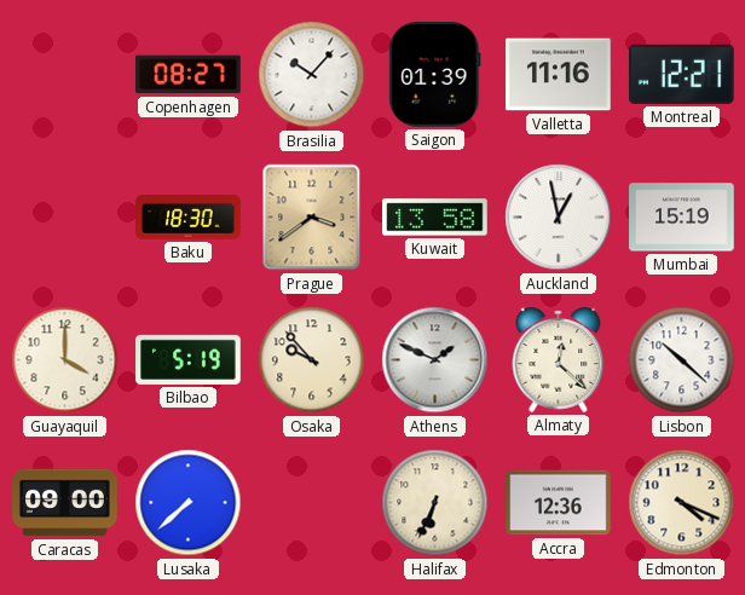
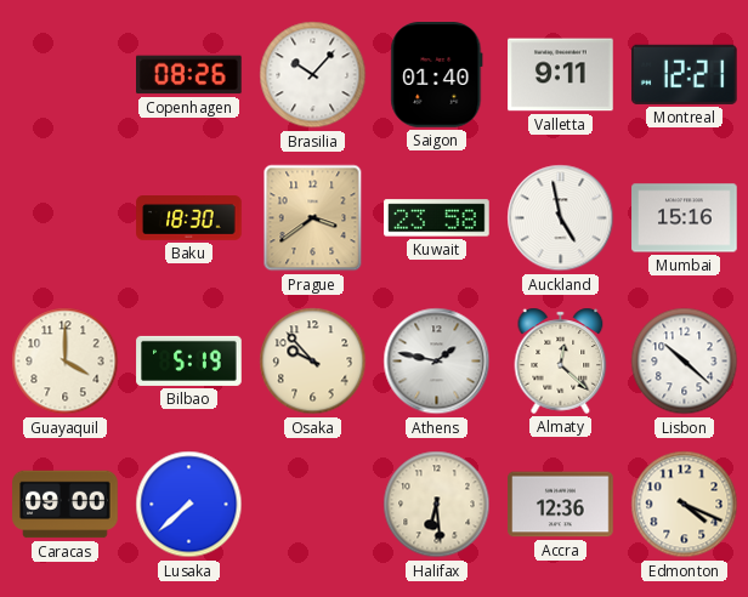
Copenhagen: 08:27 -> 08:26 (189, 75)
Saigon: 01:39 -> 01:40 (437, 75)
Valletta: 11:16 -> 9:11 (561, 75)
Kuwait: 13:58 -> 23:58 (437, 218)
Auckland: 12:58 -> 4:58 (561, 218)
Mumbai: 15:19 -> 15:16 (685, 218)
Athens: 1:49 -> 1:47 (437, 362)
Halifax: 6:34 -> 6:29 (437, 505)
